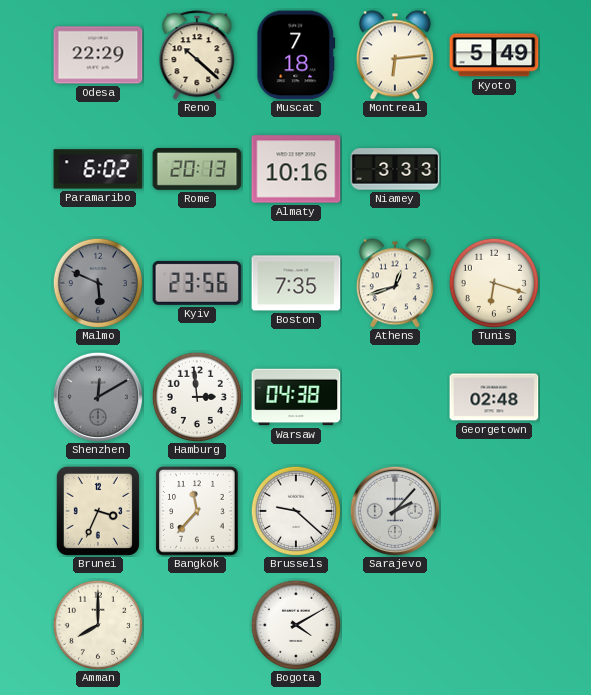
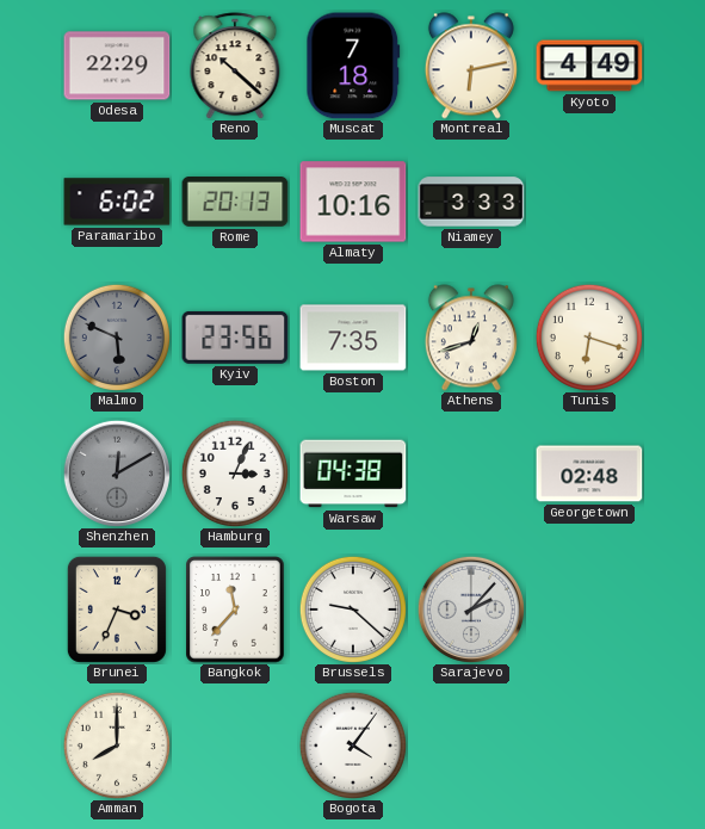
Montreal: 6:14 -> 6:13 (471, 66)
Kyoto: 5:49 -> 4:49 (589, 66)
Hamburg: 2:59 -> 3:04 (235, 474)
Bogota: 4:10 -> 4:06 (353, 746)
